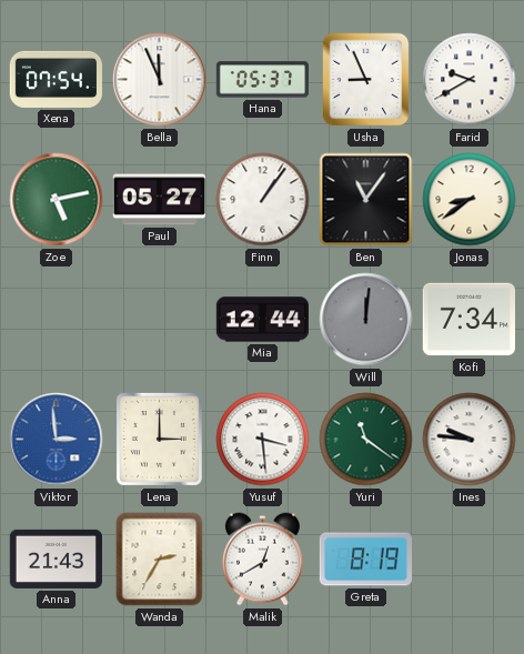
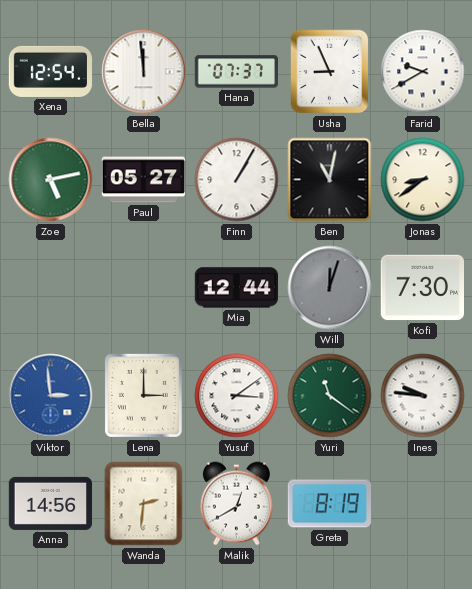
Xena: 07:54 -> 12:54 (51, 71)
Bella: 11:56 -> 11:59 (144, 72)
Hana: 05:37 -> 07:37 (236, 72)
Finn: 1:06 -> 1:05 (237, 180)
Ben: 11:06 -> 11:02 (330, 180)
Will: 12:01 -> 12:03 (330, 288)
Kofi: 7:34 -> 7:30 (422, 288)
Yusuf: 3:29 -> 3:09 (237, 396)
Anna: 21:43 -> 14:56 (50, 503)
Wanda: 2:35 -> 2:31 (144, 504)
